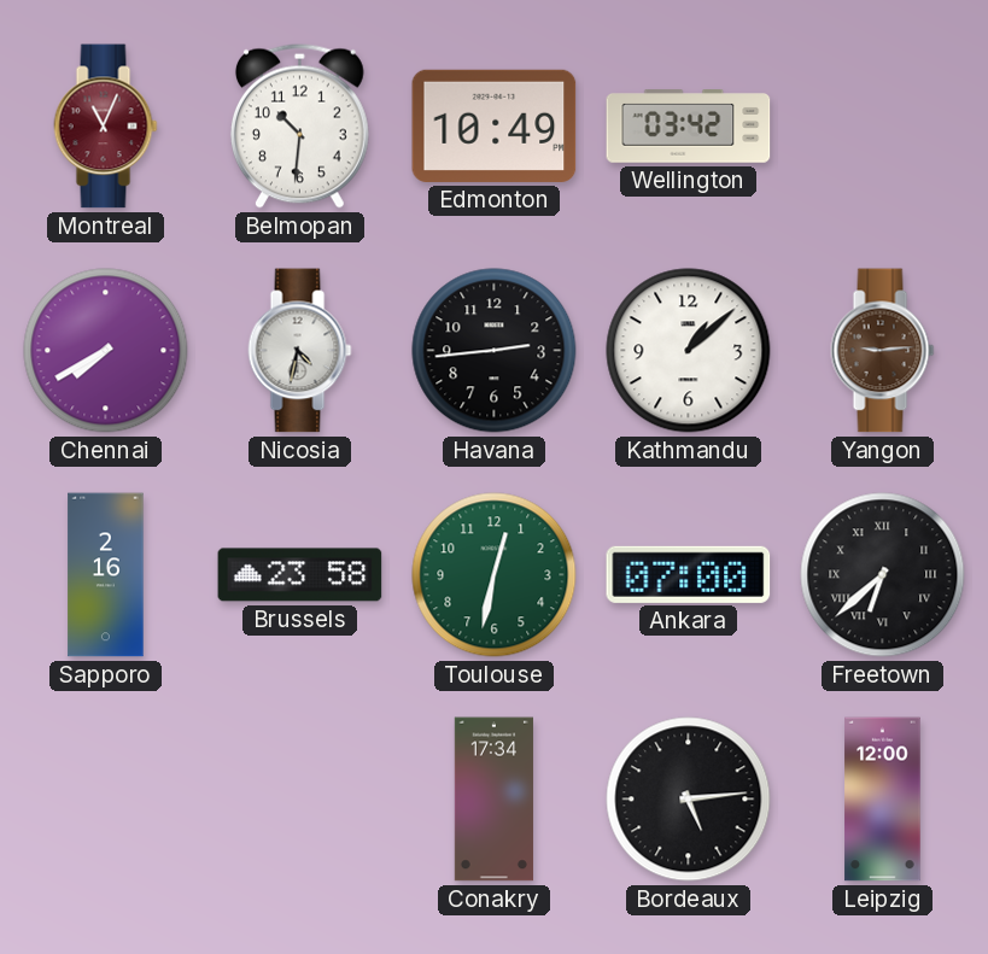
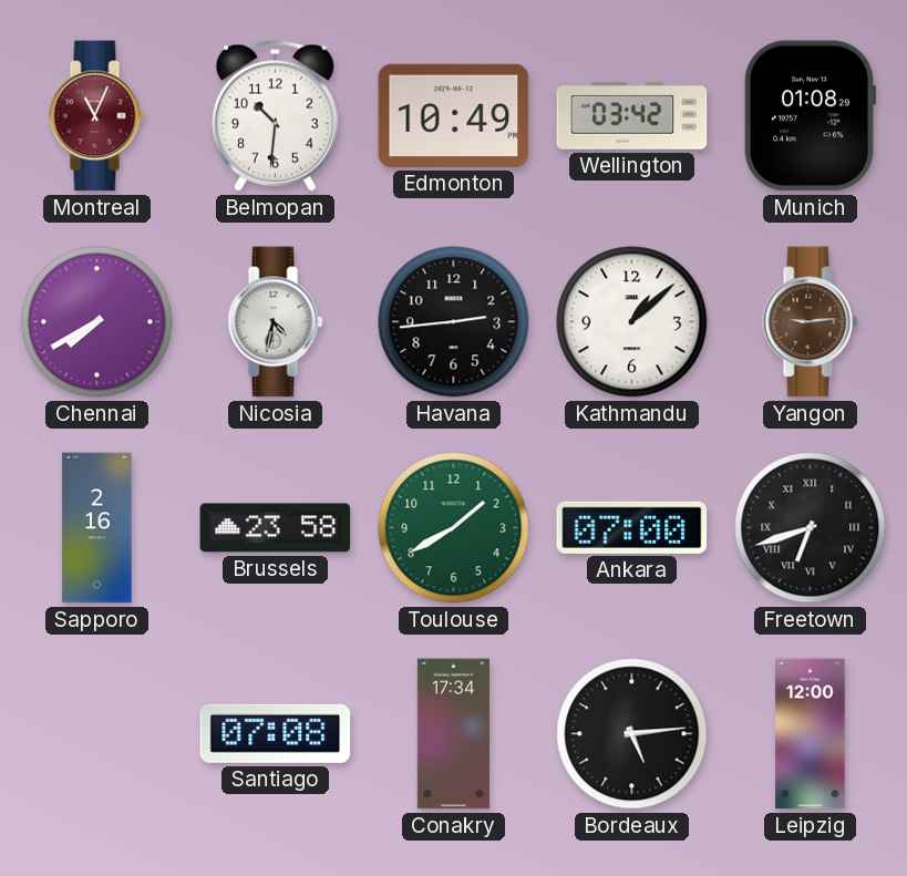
Munich: none -> 01:08 (808, 116)
Toulouse: 12:32 -> 1:40 (454, 528)
Freetown: 6:38 -> 6:42 (811, 528)
Santiago: none -> 07:08 (276, 733)
